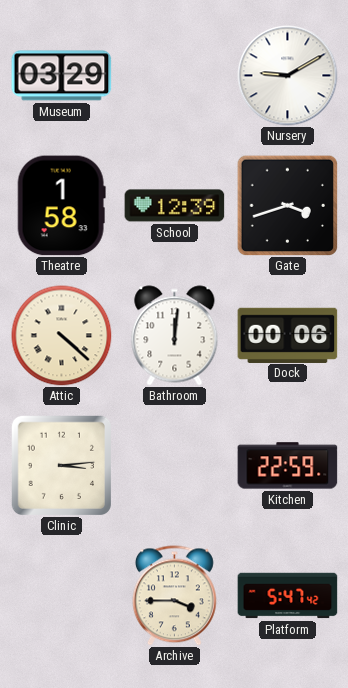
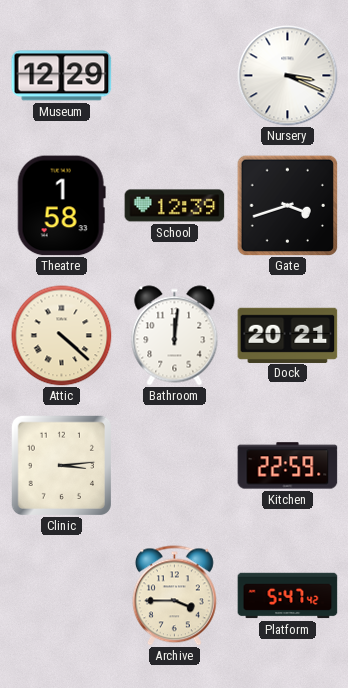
Museum: 03:29 -> 12:29 (62, 76)
Nursery: 9:10 -> 3:19 (288, 76)
Dock: 00:06 -> 20:21 (288, 335)
